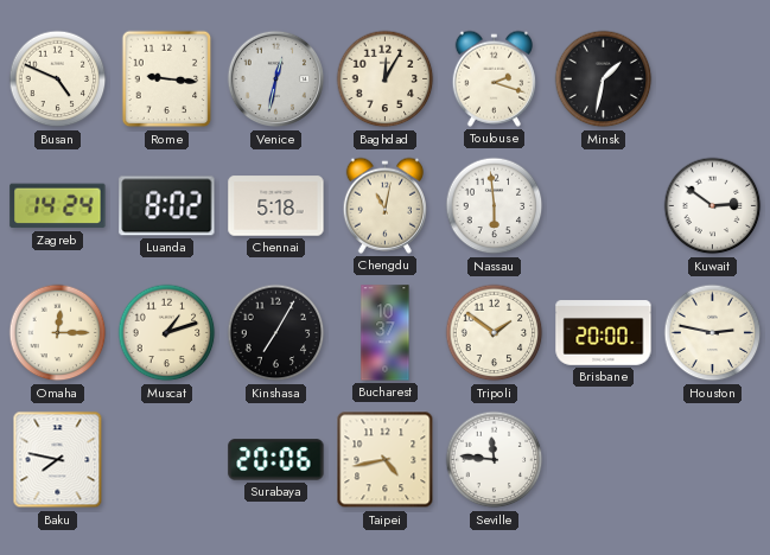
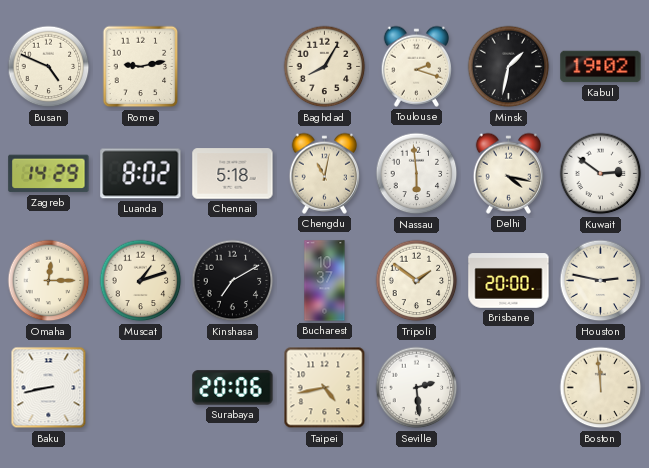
Rome: 9:16 -> 9:13 (141, 67)
Venice: 12:32 -> none (276, 79)
Baghdad: 12:05 -> 8:05 (325, 67)
Kabul: none -> 19:02 (601, 67)
Zagreb: 14:24 -> 14:29 (49, 174)
Delhi: none -> 4:17 (508, 173)
Kinshasa: 7:05 -> 7:10 (233, 281)
Baku: 7:47 -> 8:43 (49, 388)
Seville: 11:46 -> 2:29 (417, 388)
Boston: none -> 11:59 (601, 388)
